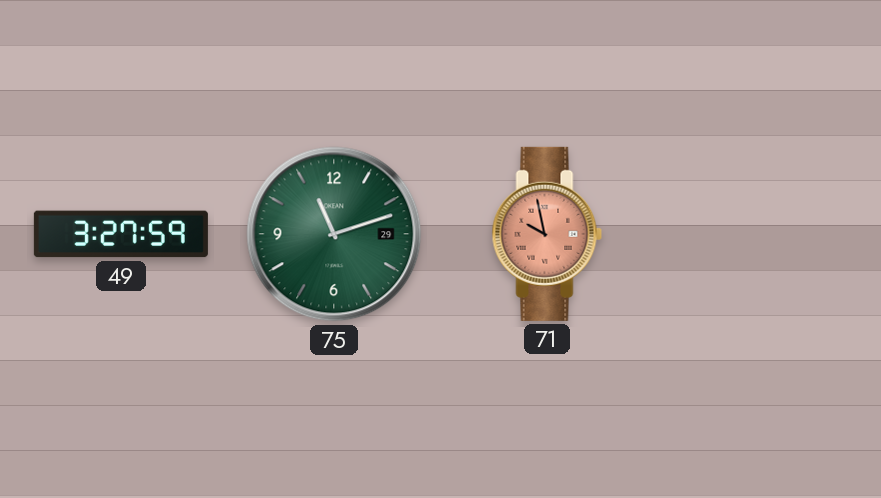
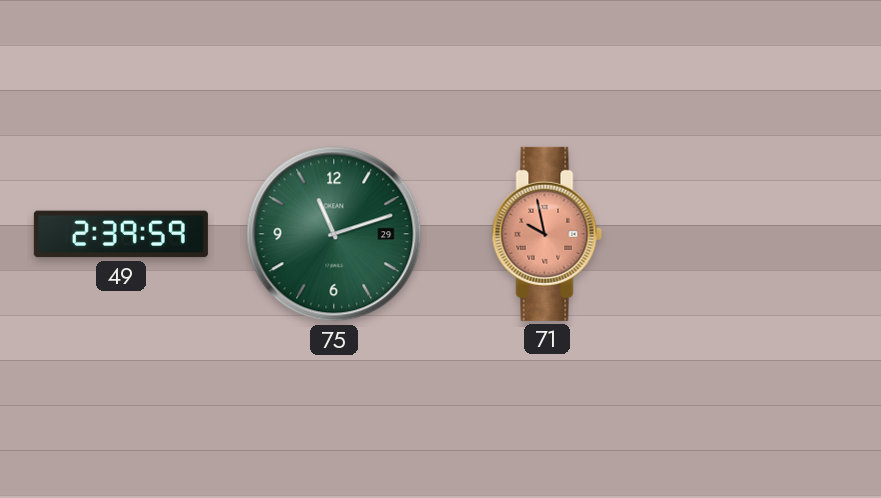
49: 3:27 -> 2:39 (121, 234)
